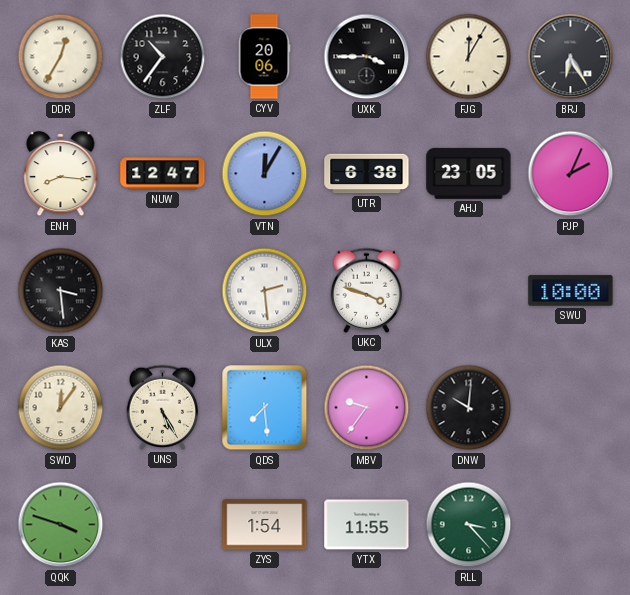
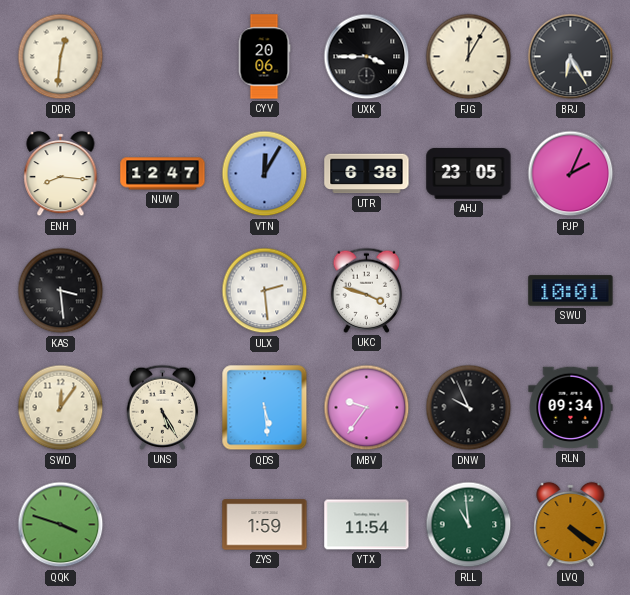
DDR: 12:35 -> 12:31 (61, 57)
ZLF: 10:36 -> none (163, 57)
SWU: 10:00 -> 10:01 (571, 291)
QDS: 7:29 -> 5:29 (265, 408)
DNW: 10:01 -> 9:56 (469, 408)
RLN: none -> 09:34 (571, 408)
ZYS: 1:54 -> 1:59 (265, 525)
YTX: 11:55 -> 11:54 (367, 525)
RLL: 3:23 -> 10:59 (469, 525)
LVQ: none -> 4:21 (571, 525)
